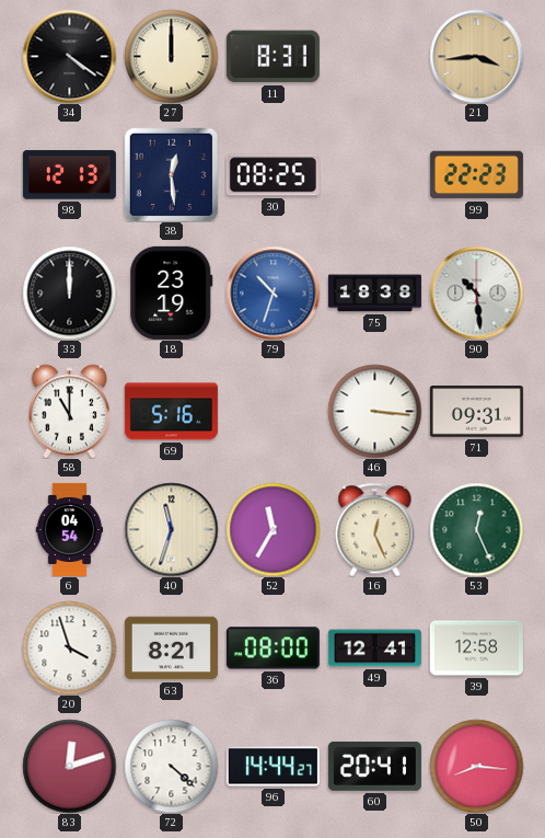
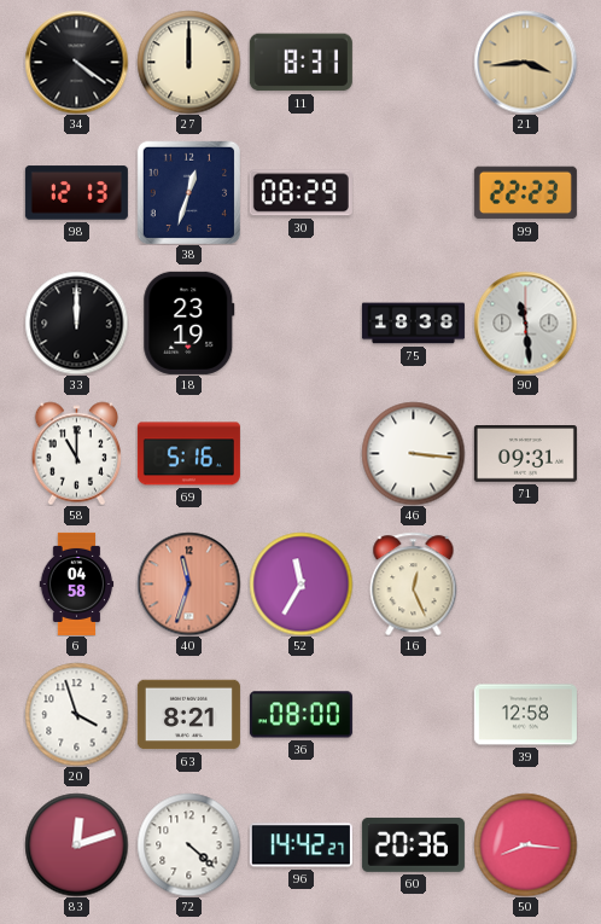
38: 12:29 -> 12:33 (188, 192)
30: 08:25 -> 08:29 (300, 193)
79: 10:33 -> none (272, 292)
90: 10:29 -> 11:29 (525, 322)
6: 04:54 -> 04:58 (77, 583)
40 dial: cream -> salmon (188, 583)
53: 12:26 -> none (476, 529)
49: 12:41 -> none (374, 648)
96: 14:44 -> 14:42 (300, 845)
60: 20:41 -> 20:36 (413, 844)
